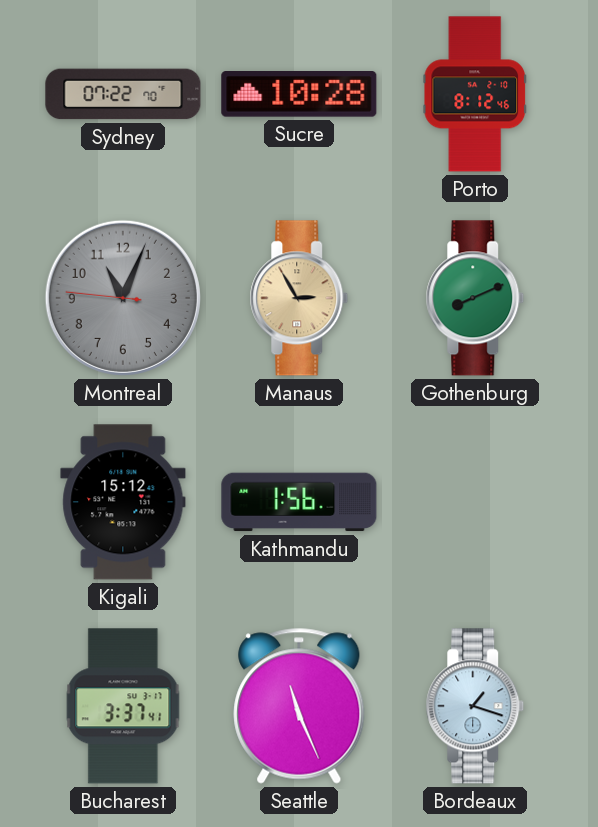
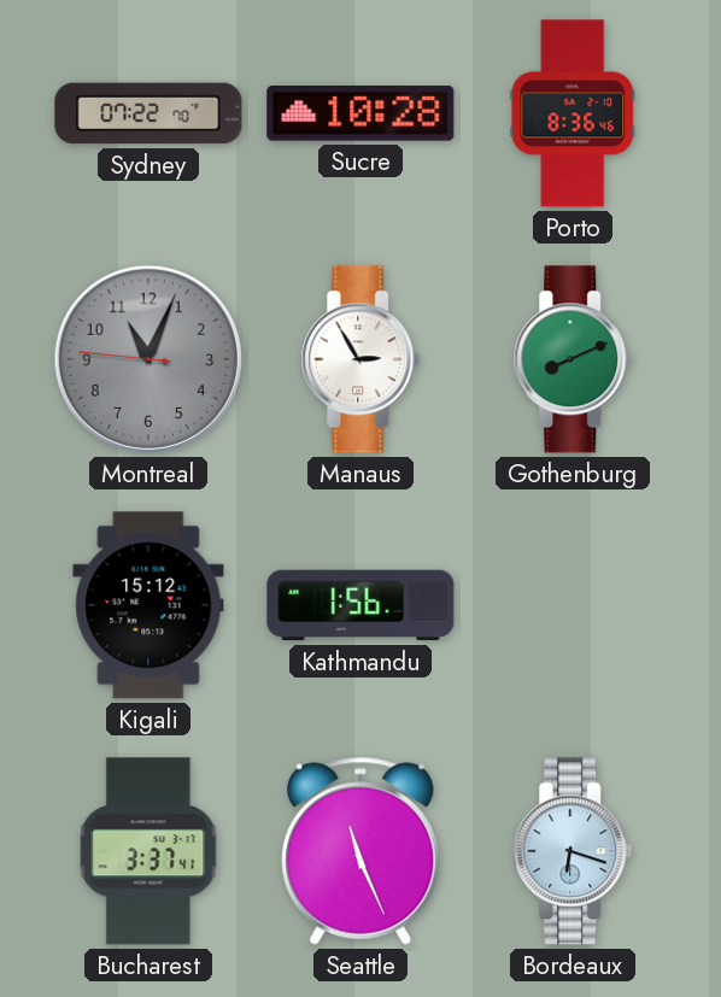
Porto: 8:12 -> 8:36 (573, 113)
Manaus dial: champagne -> white (360, 359)
Bordeaux: 1:18 -> 6:18 (573, 851)
